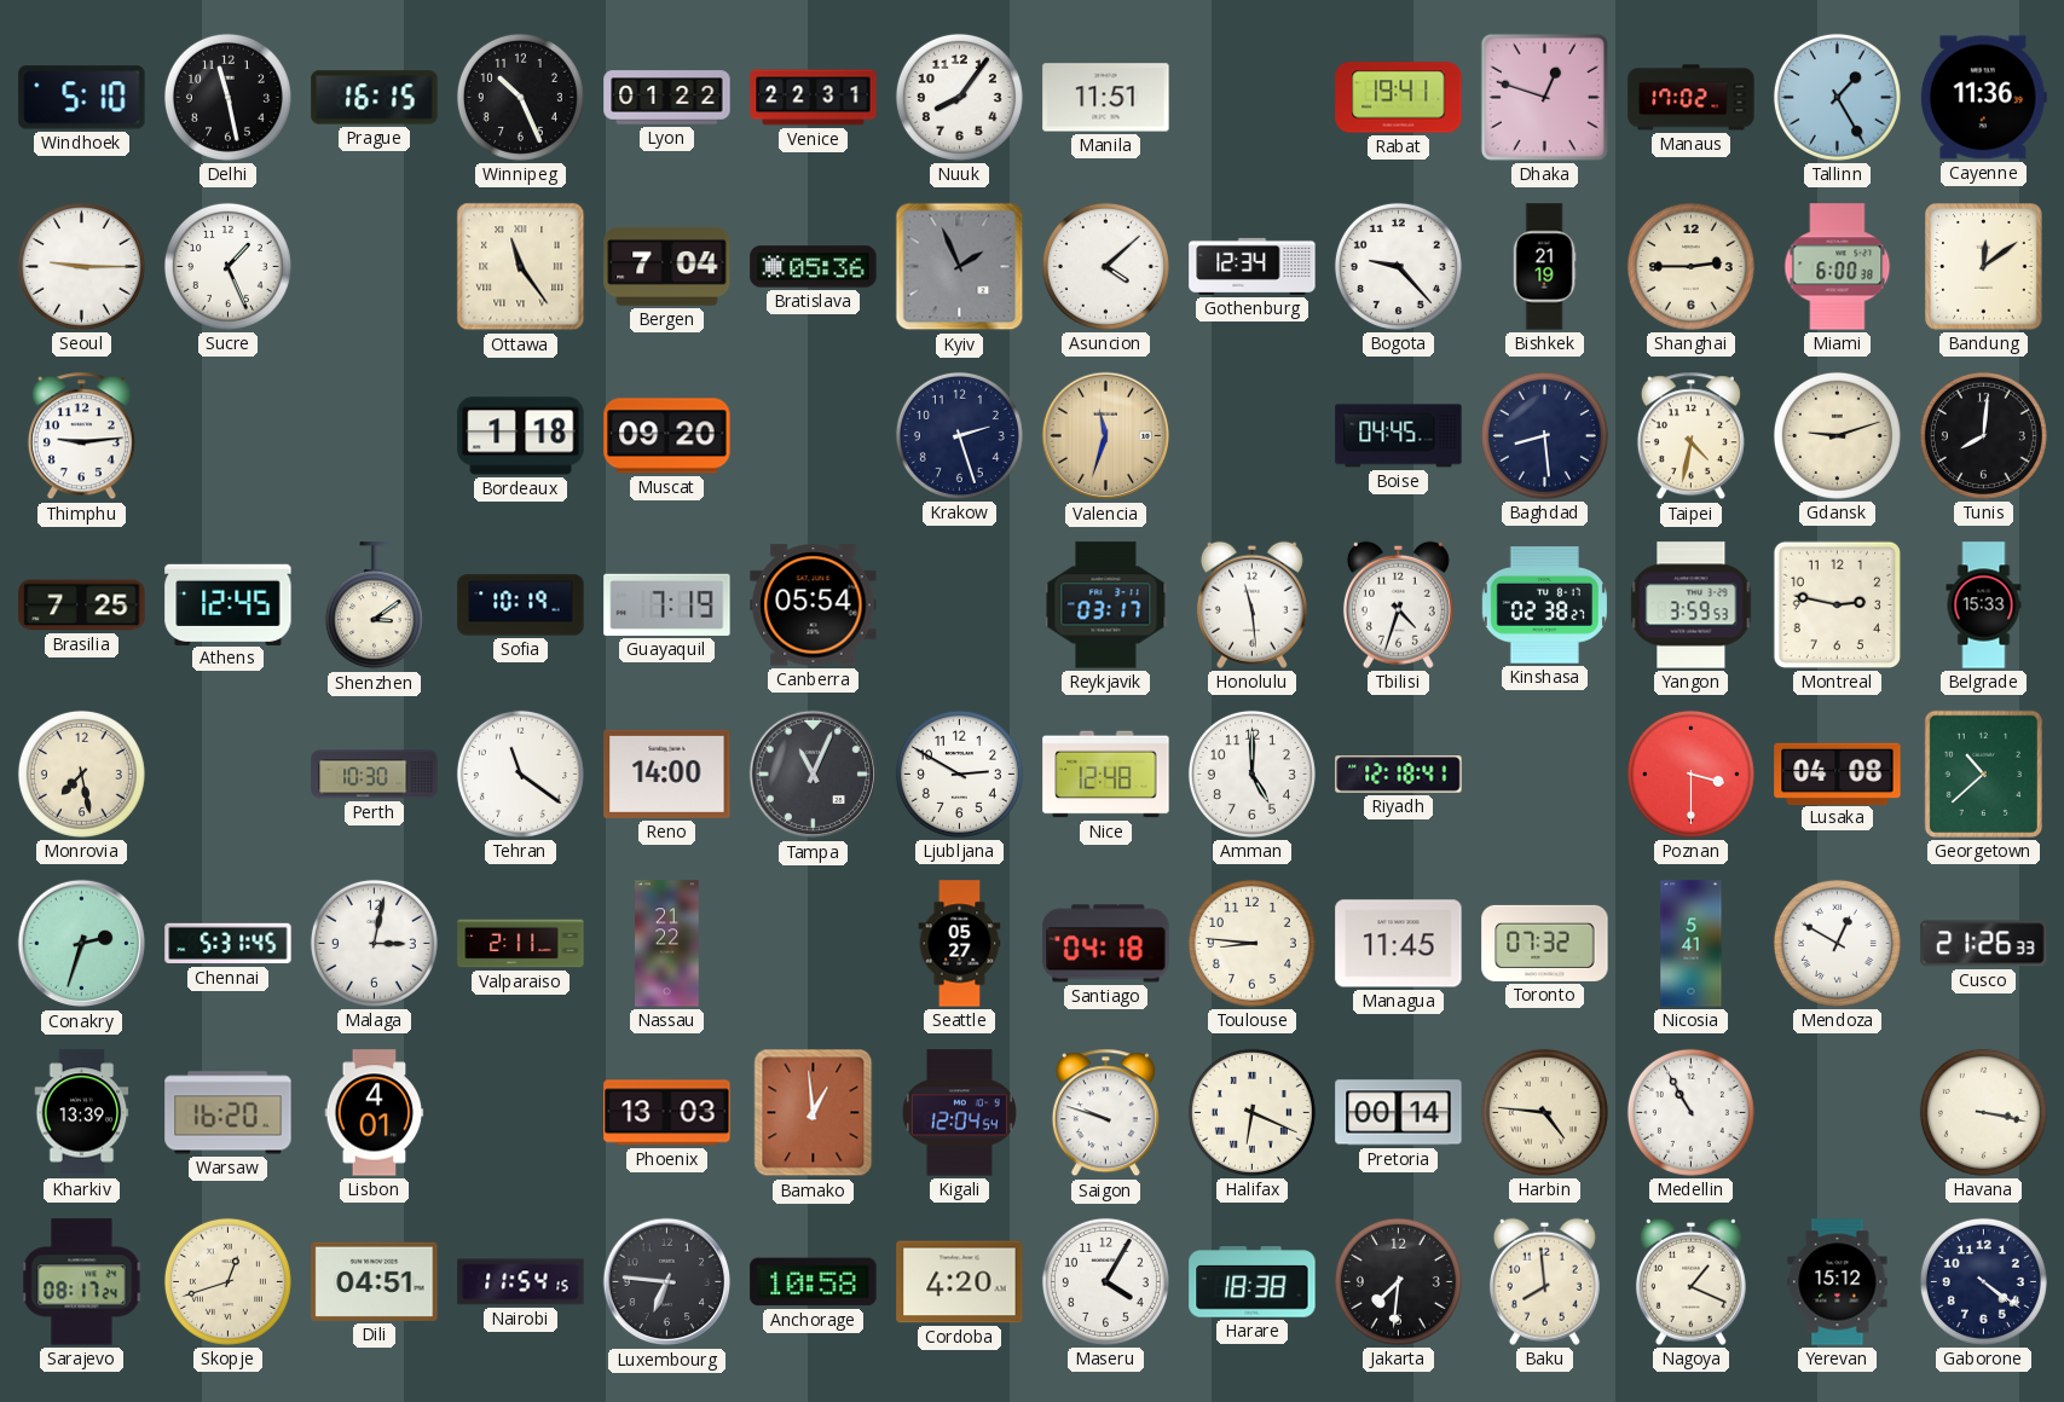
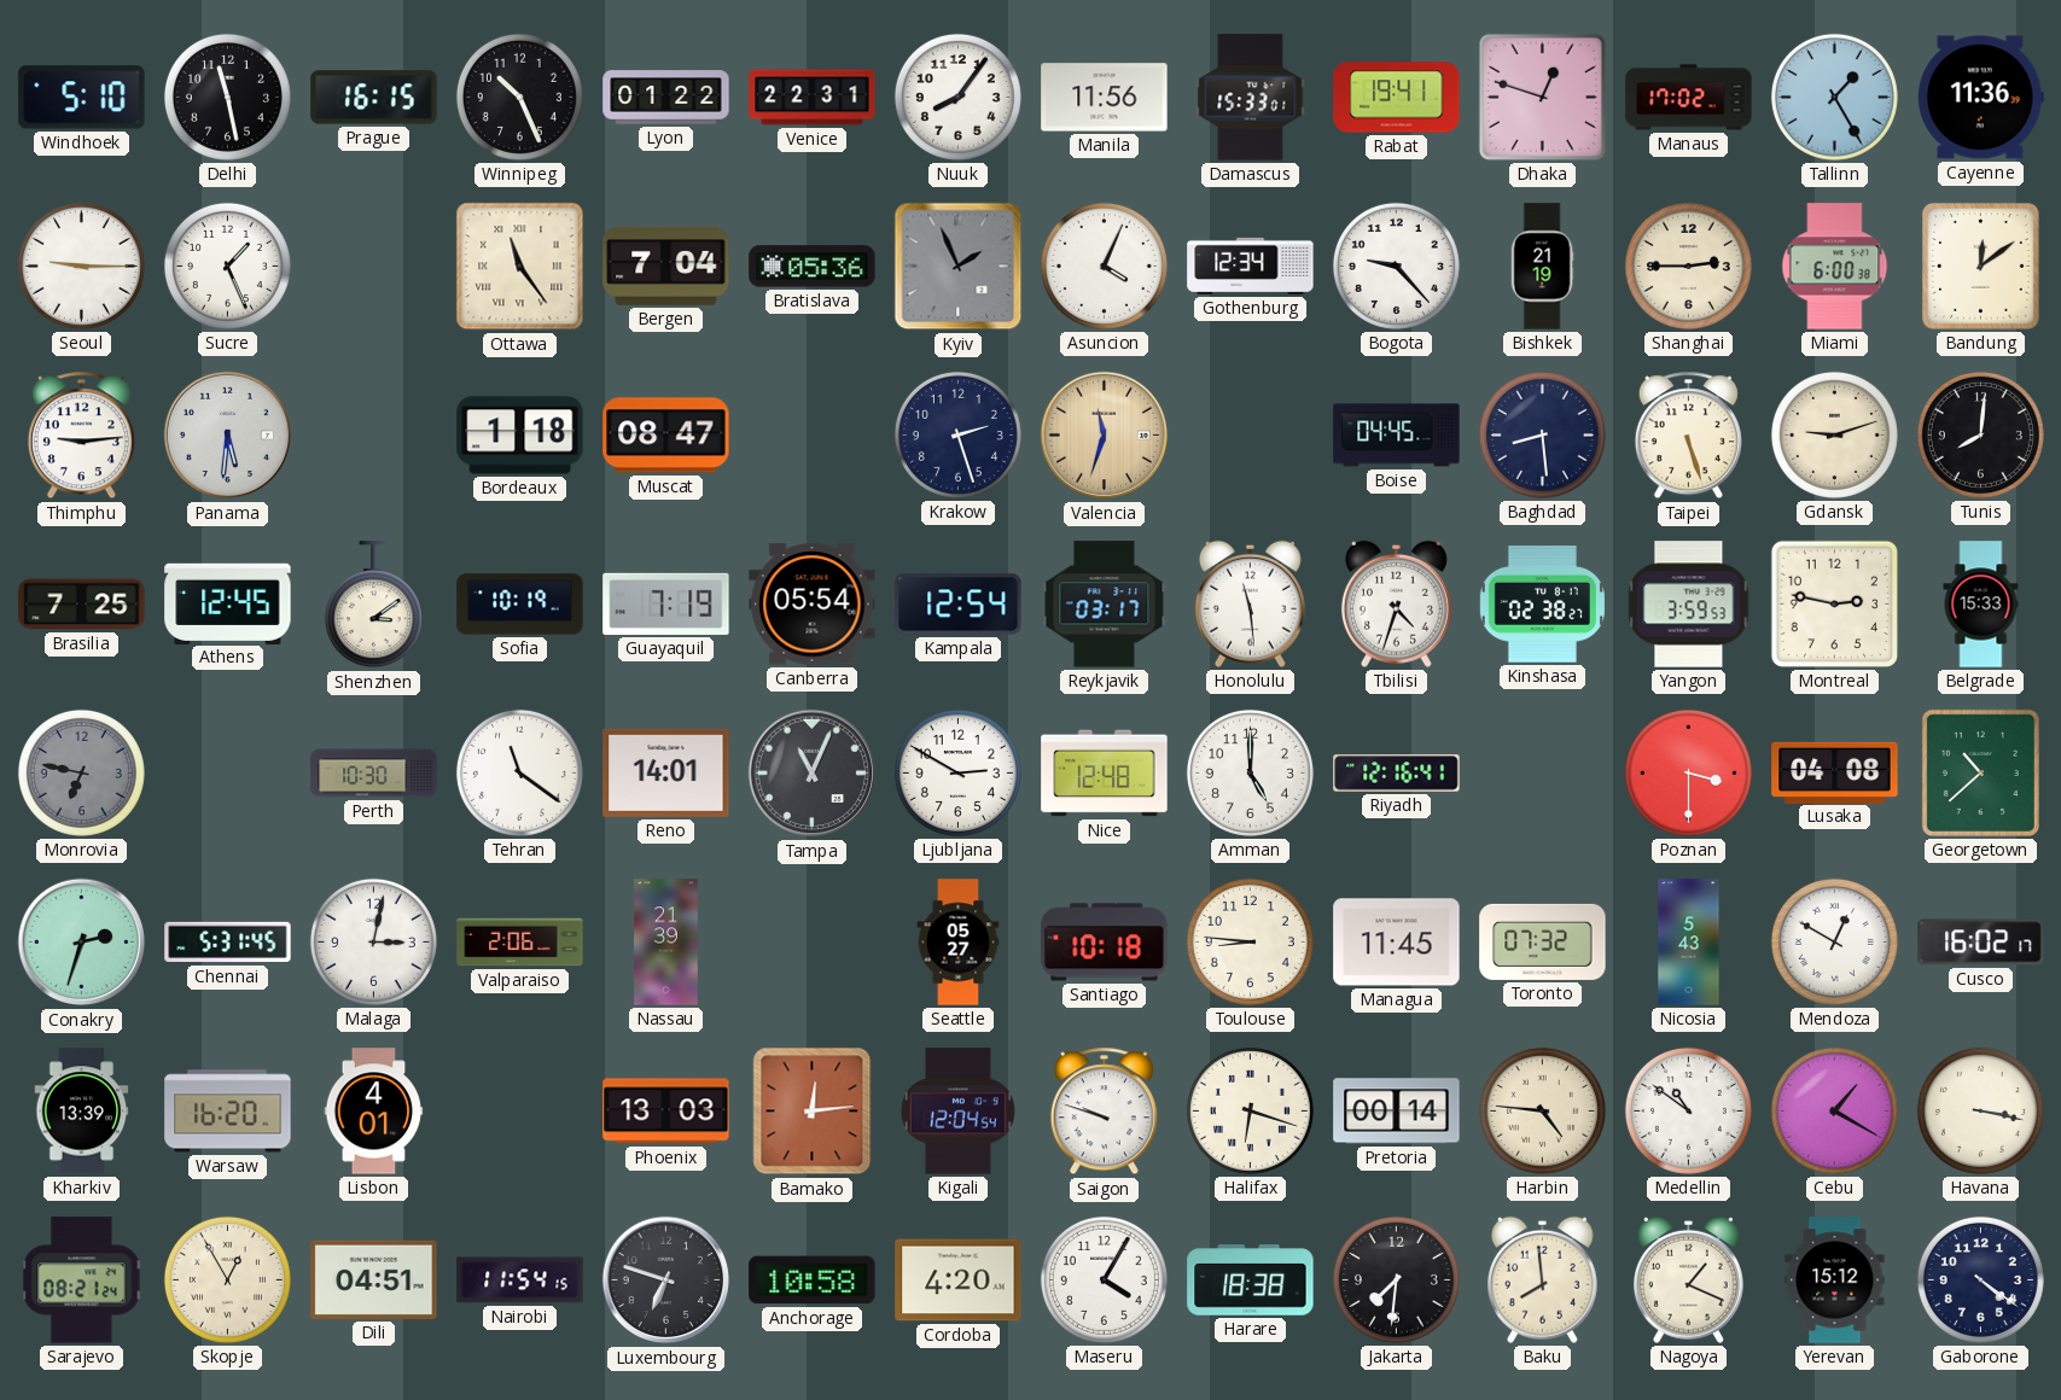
Manila: 11:51 -> 11:56 (1105, 98)
Damascus: none -> 15:33 (1251, 98)
Asuncion: 4:08 -> 4:04 (1104, 266)
Panama: none -> 5:31 (228, 436)
Muscat: 09:20 -> 08:47 (666, 436)
Taipei: 4:32 -> 5:27 (1688, 436)
Kampala: none -> 12:54 (959, 605)
Monrovia: 7:28 -> 6:47 (81, 772)
Monrovia dial: cream -> grey (81, 772)
Reno: 14:00 -> 14:01 (666, 772)
Riyadh: 12:18 -> 12:16 (1397, 774)
Valparaiso: 2:11 -> 2:06 (520, 943)
Nassau: 21:22 -> 21:39 (666, 943)
Santiago: 04:18 -> 10:18 (1105, 943)
Nicosia: 5:41 -> 5:43 (1689, 943)
Cusco: 21:26 -> 16:02 (1981, 943)
Bamako: 12:59 -> 12:14 (813, 1112)
Halifax: 6:19 -> 6:18 (1250, 1110)
Medellin: 10:55 -> 10:51 (1688, 1110)
Cebu: none -> 1:20 (1834, 1110)
Sarajevo: 08:17 -> 08:21 (82, 1281)
Skopje: 12:42 -> 12:55 (227, 1279)
Luxembourg: 6:46 -> 6:48 (666, 1281)
